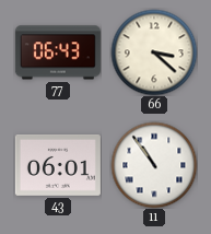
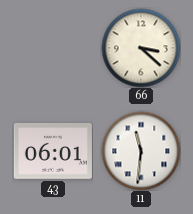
77: 06:43 -> none (58, 52)
11: 10:54 -> 11:31 (141, 151)
